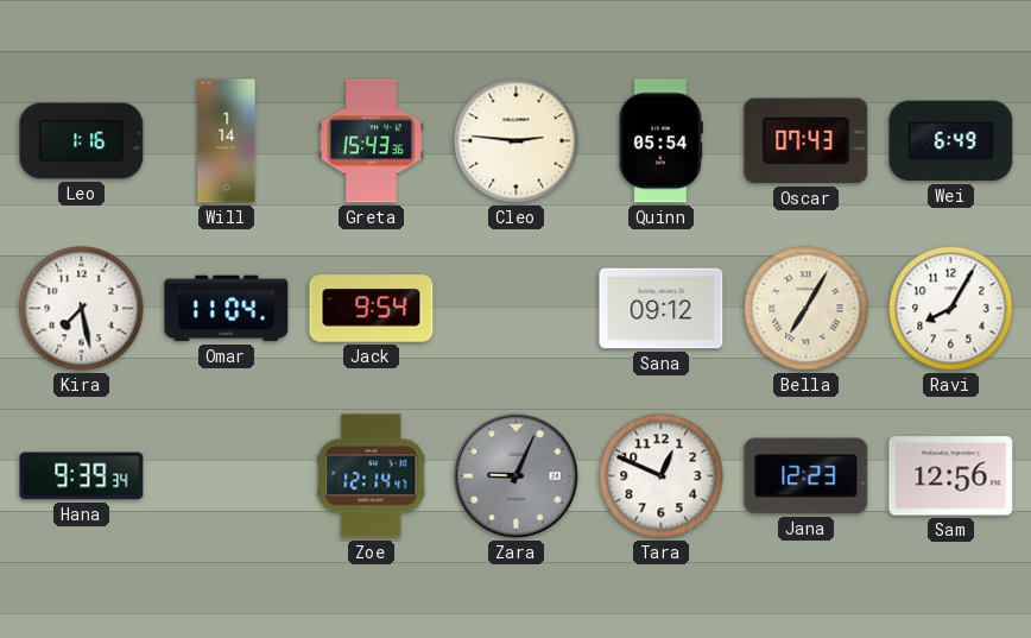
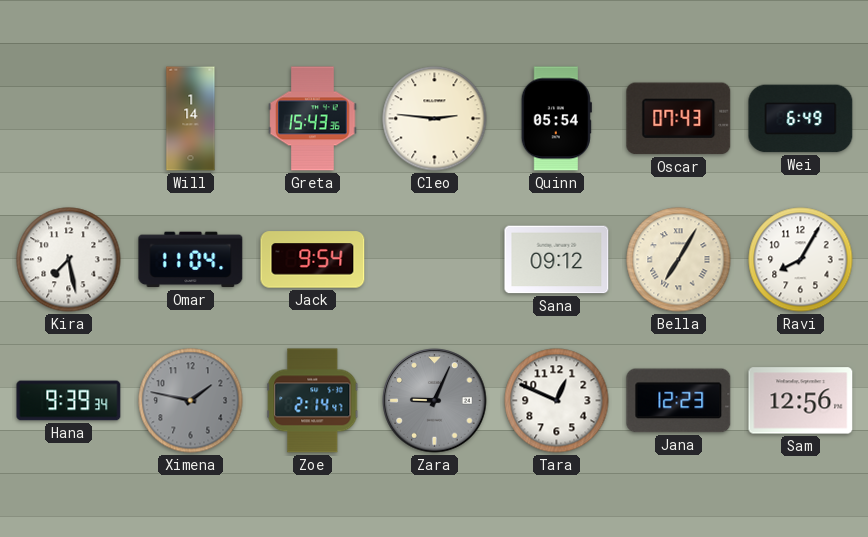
Leo: 1:16 -> none (82, 141)
Ximena: none -> 1:47 (191, 401)
Zoe: 12:14 -> 2:14 (313, 401)
